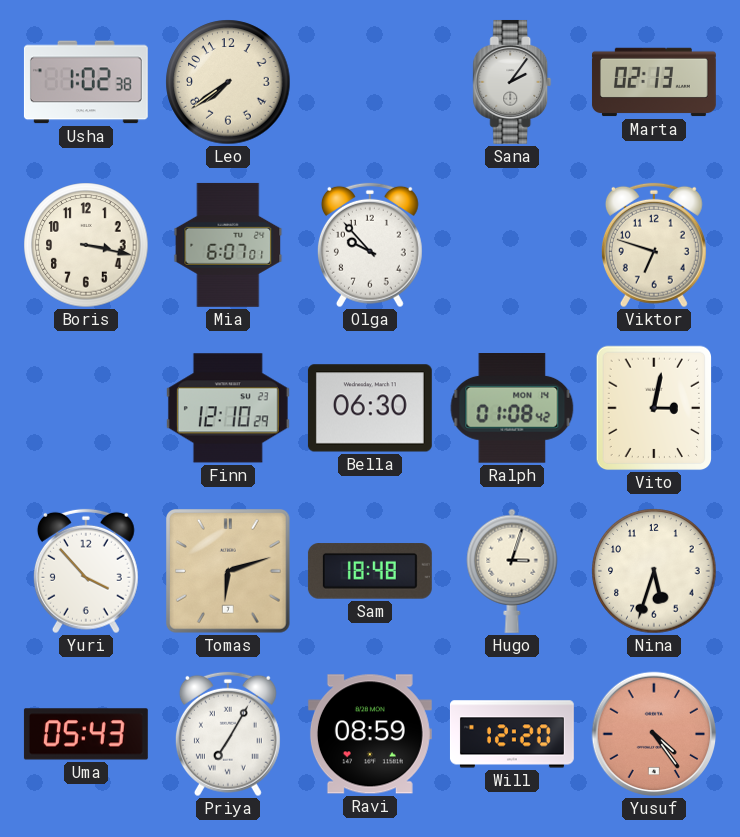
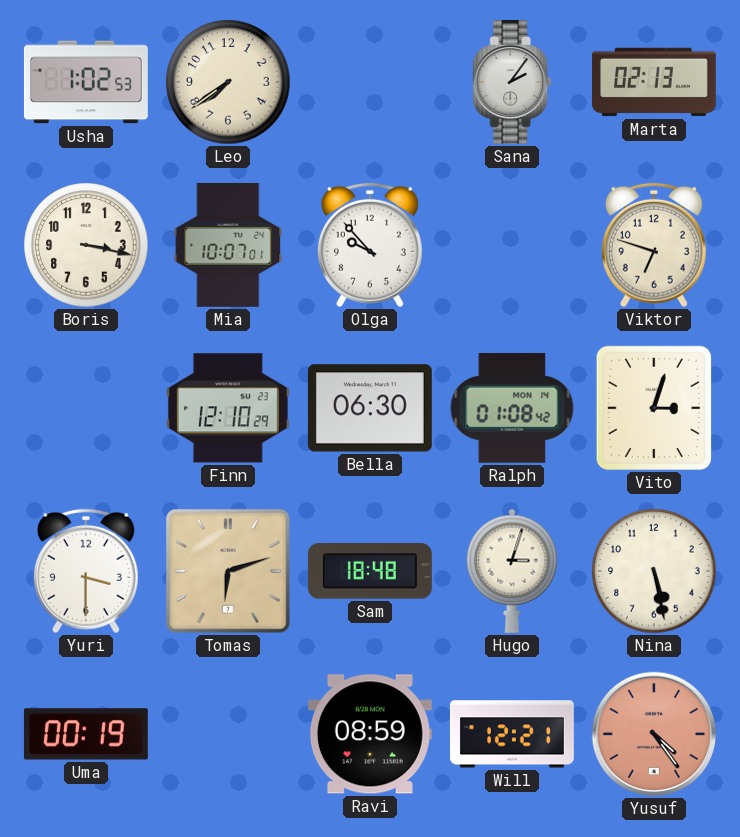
Usha: 1:02:38 -> 1:02:53 (86, 82)
Mia: 6:07 -> 10:07 (228, 245)
Vito: 3:02 -> 3:03 (653, 408)
Yuri: 3:53 -> 3:30 (86, 571)
Nina: 5:33 -> 5:28 (654, 571)
Uma: 05:43 -> 00:19 (86, 734)
Priya: 7:05 -> none (228, 734)
Will: 12:20 -> 12:21 (512, 734)
